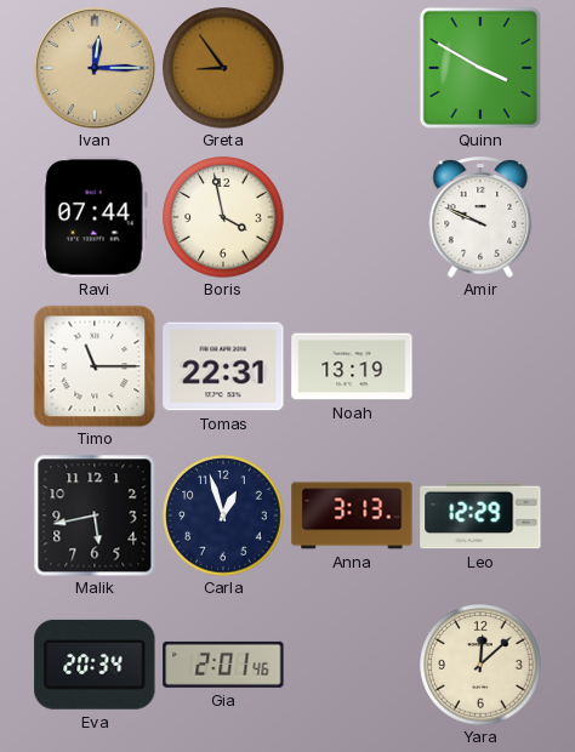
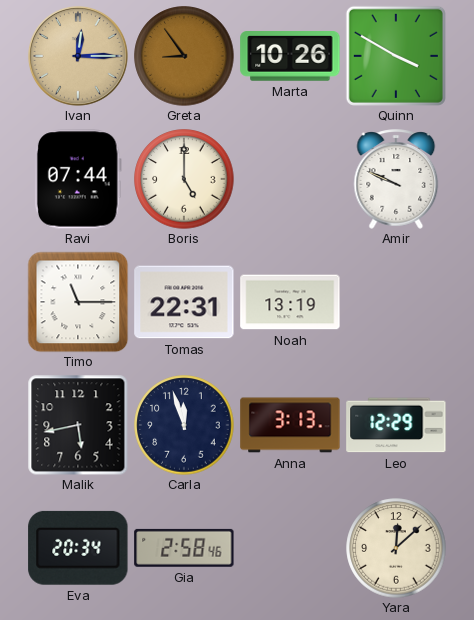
Marta: none -> 10:26 (290, 57)
Boris: 3:58 -> 5:00 (184, 179)
Carla: 12:57 -> 11:57 (184, 425)
Gia: 2:01 -> 2:58 (184, 548)
